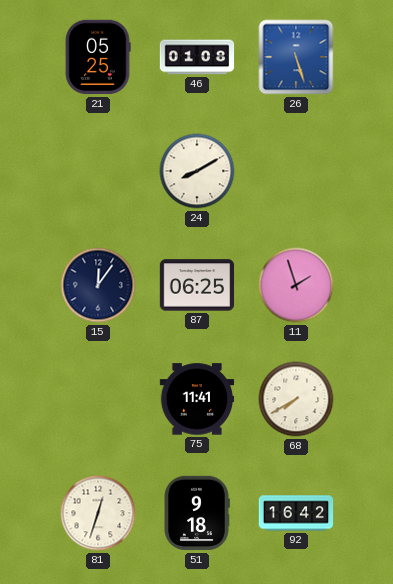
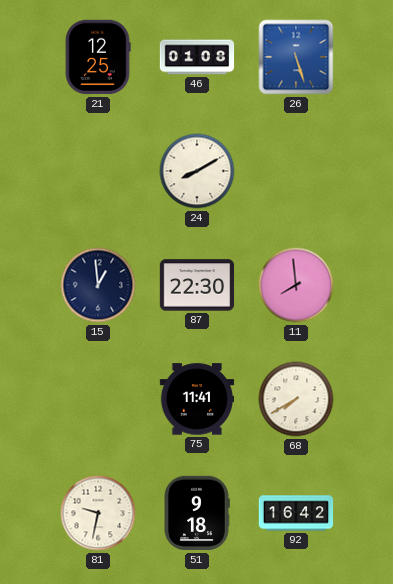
21: 05:25 -> 12:25 (98, 57)
15: 12:06 -> 12:59 (98, 285)
87: 06:25 -> 22:30 (197, 285)
11: 1:57 -> 7:59 (296, 285)
81: 12:33 -> 9:32 (98, 513)
